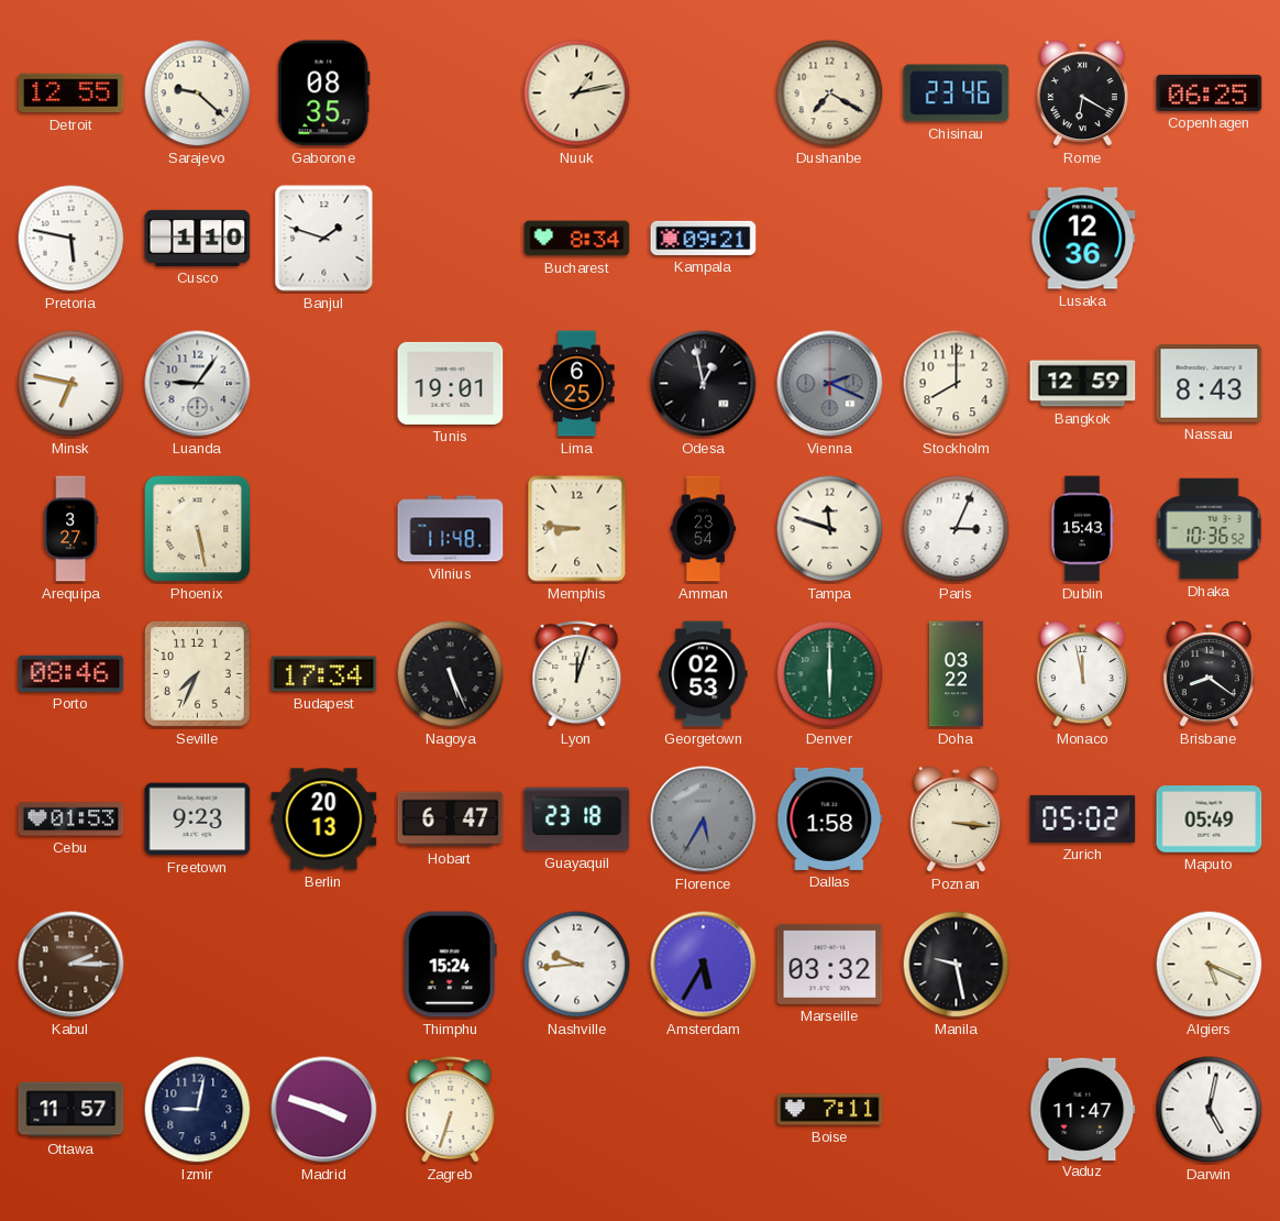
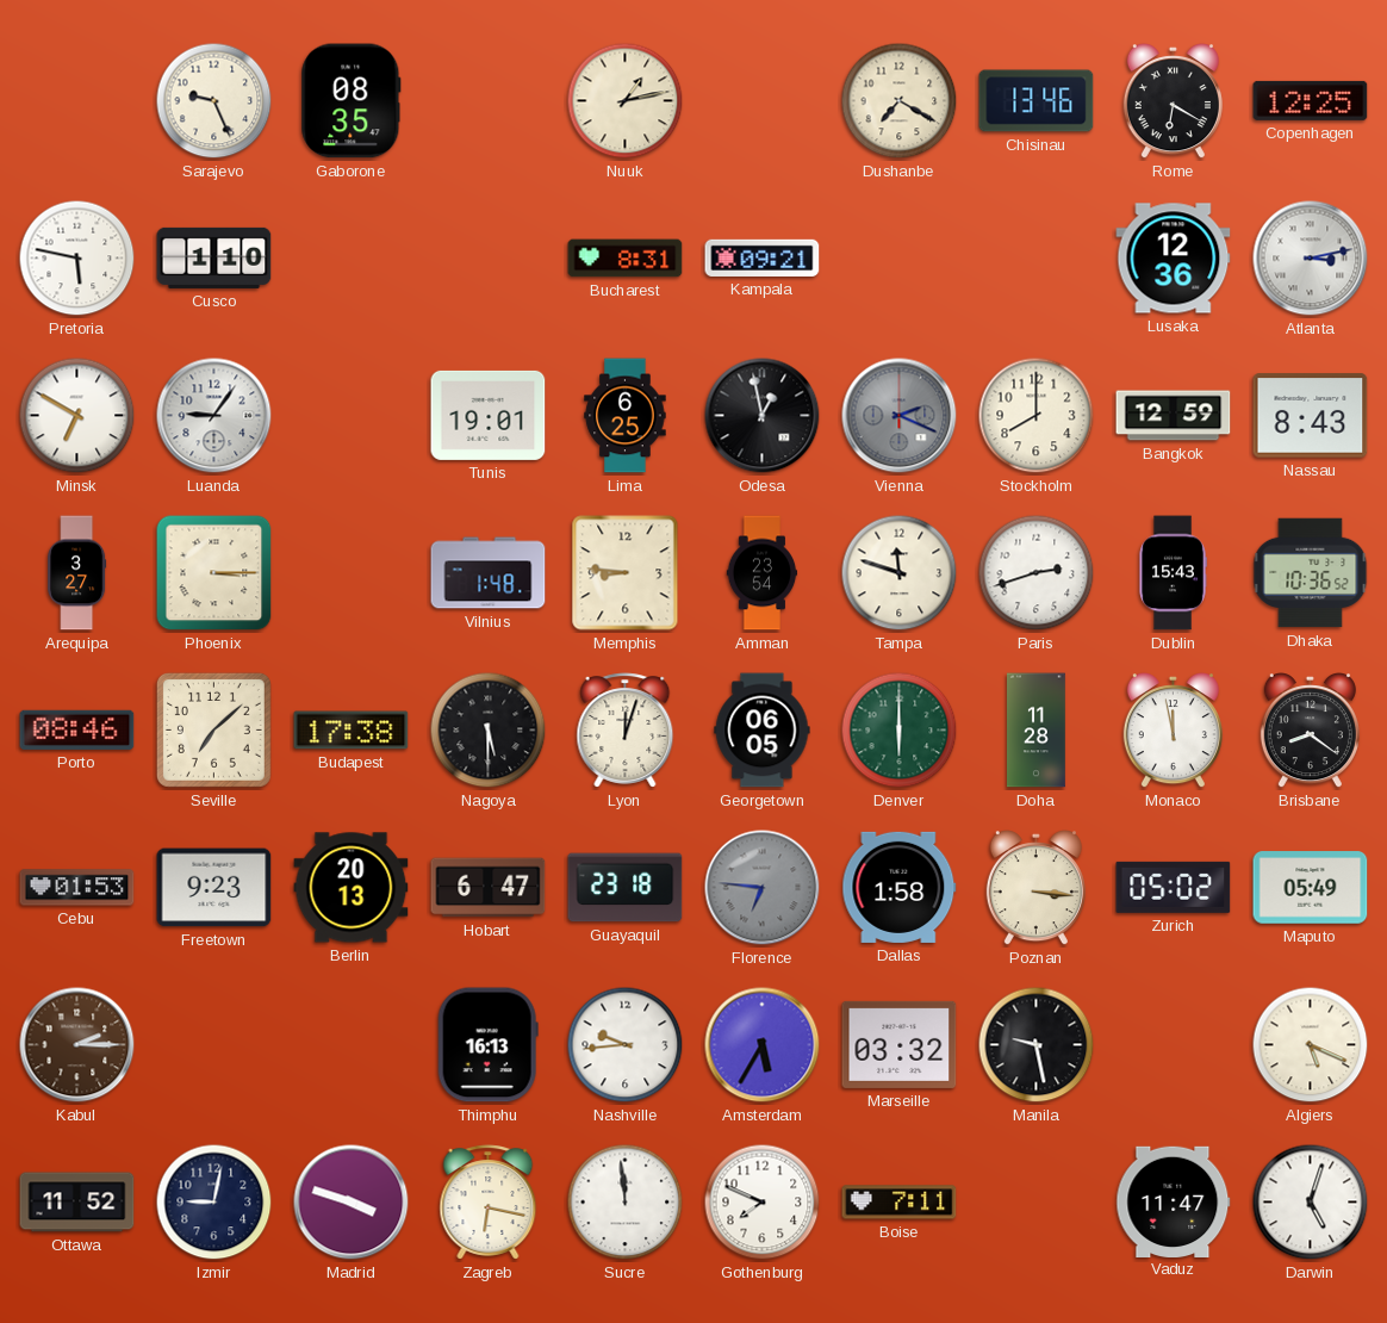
Detroit: 12:55 -> none (71, 94)
Sarajevo: 9:22 -> 9:26 (214, 101)
Chisinau: 23:46 -> 13:46 (1037, 101)
Copenhagen: 06:25 -> 12:25 (1311, 100)
Banjul: 1:48 -> none (324, 239)
Bucharest: 8:34 -> 8:31 (626, 259)
Atlanta: none -> 3:13 (1311, 259)
Minsk: 6:47 -> 6:50 (77, 416)
Phoenix: 5:28 -> 3:15 (214, 573)
Vilnius: 11:48 -> 1:48 (489, 573)
Paris: 3:04 -> 2:42 (1037, 573)
Seville: 7:34 -> 7:08 (213, 729)
Budapest: 17:34 -> 17:38 (352, 731)
Nagoya: 5:26 -> 5:30 (489, 731)
Georgetown: 02:53 -> 06:05 (763, 731)
Doha: 03:22 -> 11:28 (1037, 731)
Florence: 5:35 -> 6:46 (763, 888)
Thimphu: 15:24 -> 16:13 (487, 1045)
Ottawa: 11:57 -> 11:52 (77, 1203)
Zagreb: 6:33 -> 6:17 (489, 1203)
Sucre: none -> 11:59 (626, 1203)
Gothenburg: none -> 7:49 (763, 1203)
Darwin: 5:02 -> 5:03 (1311, 1203)
